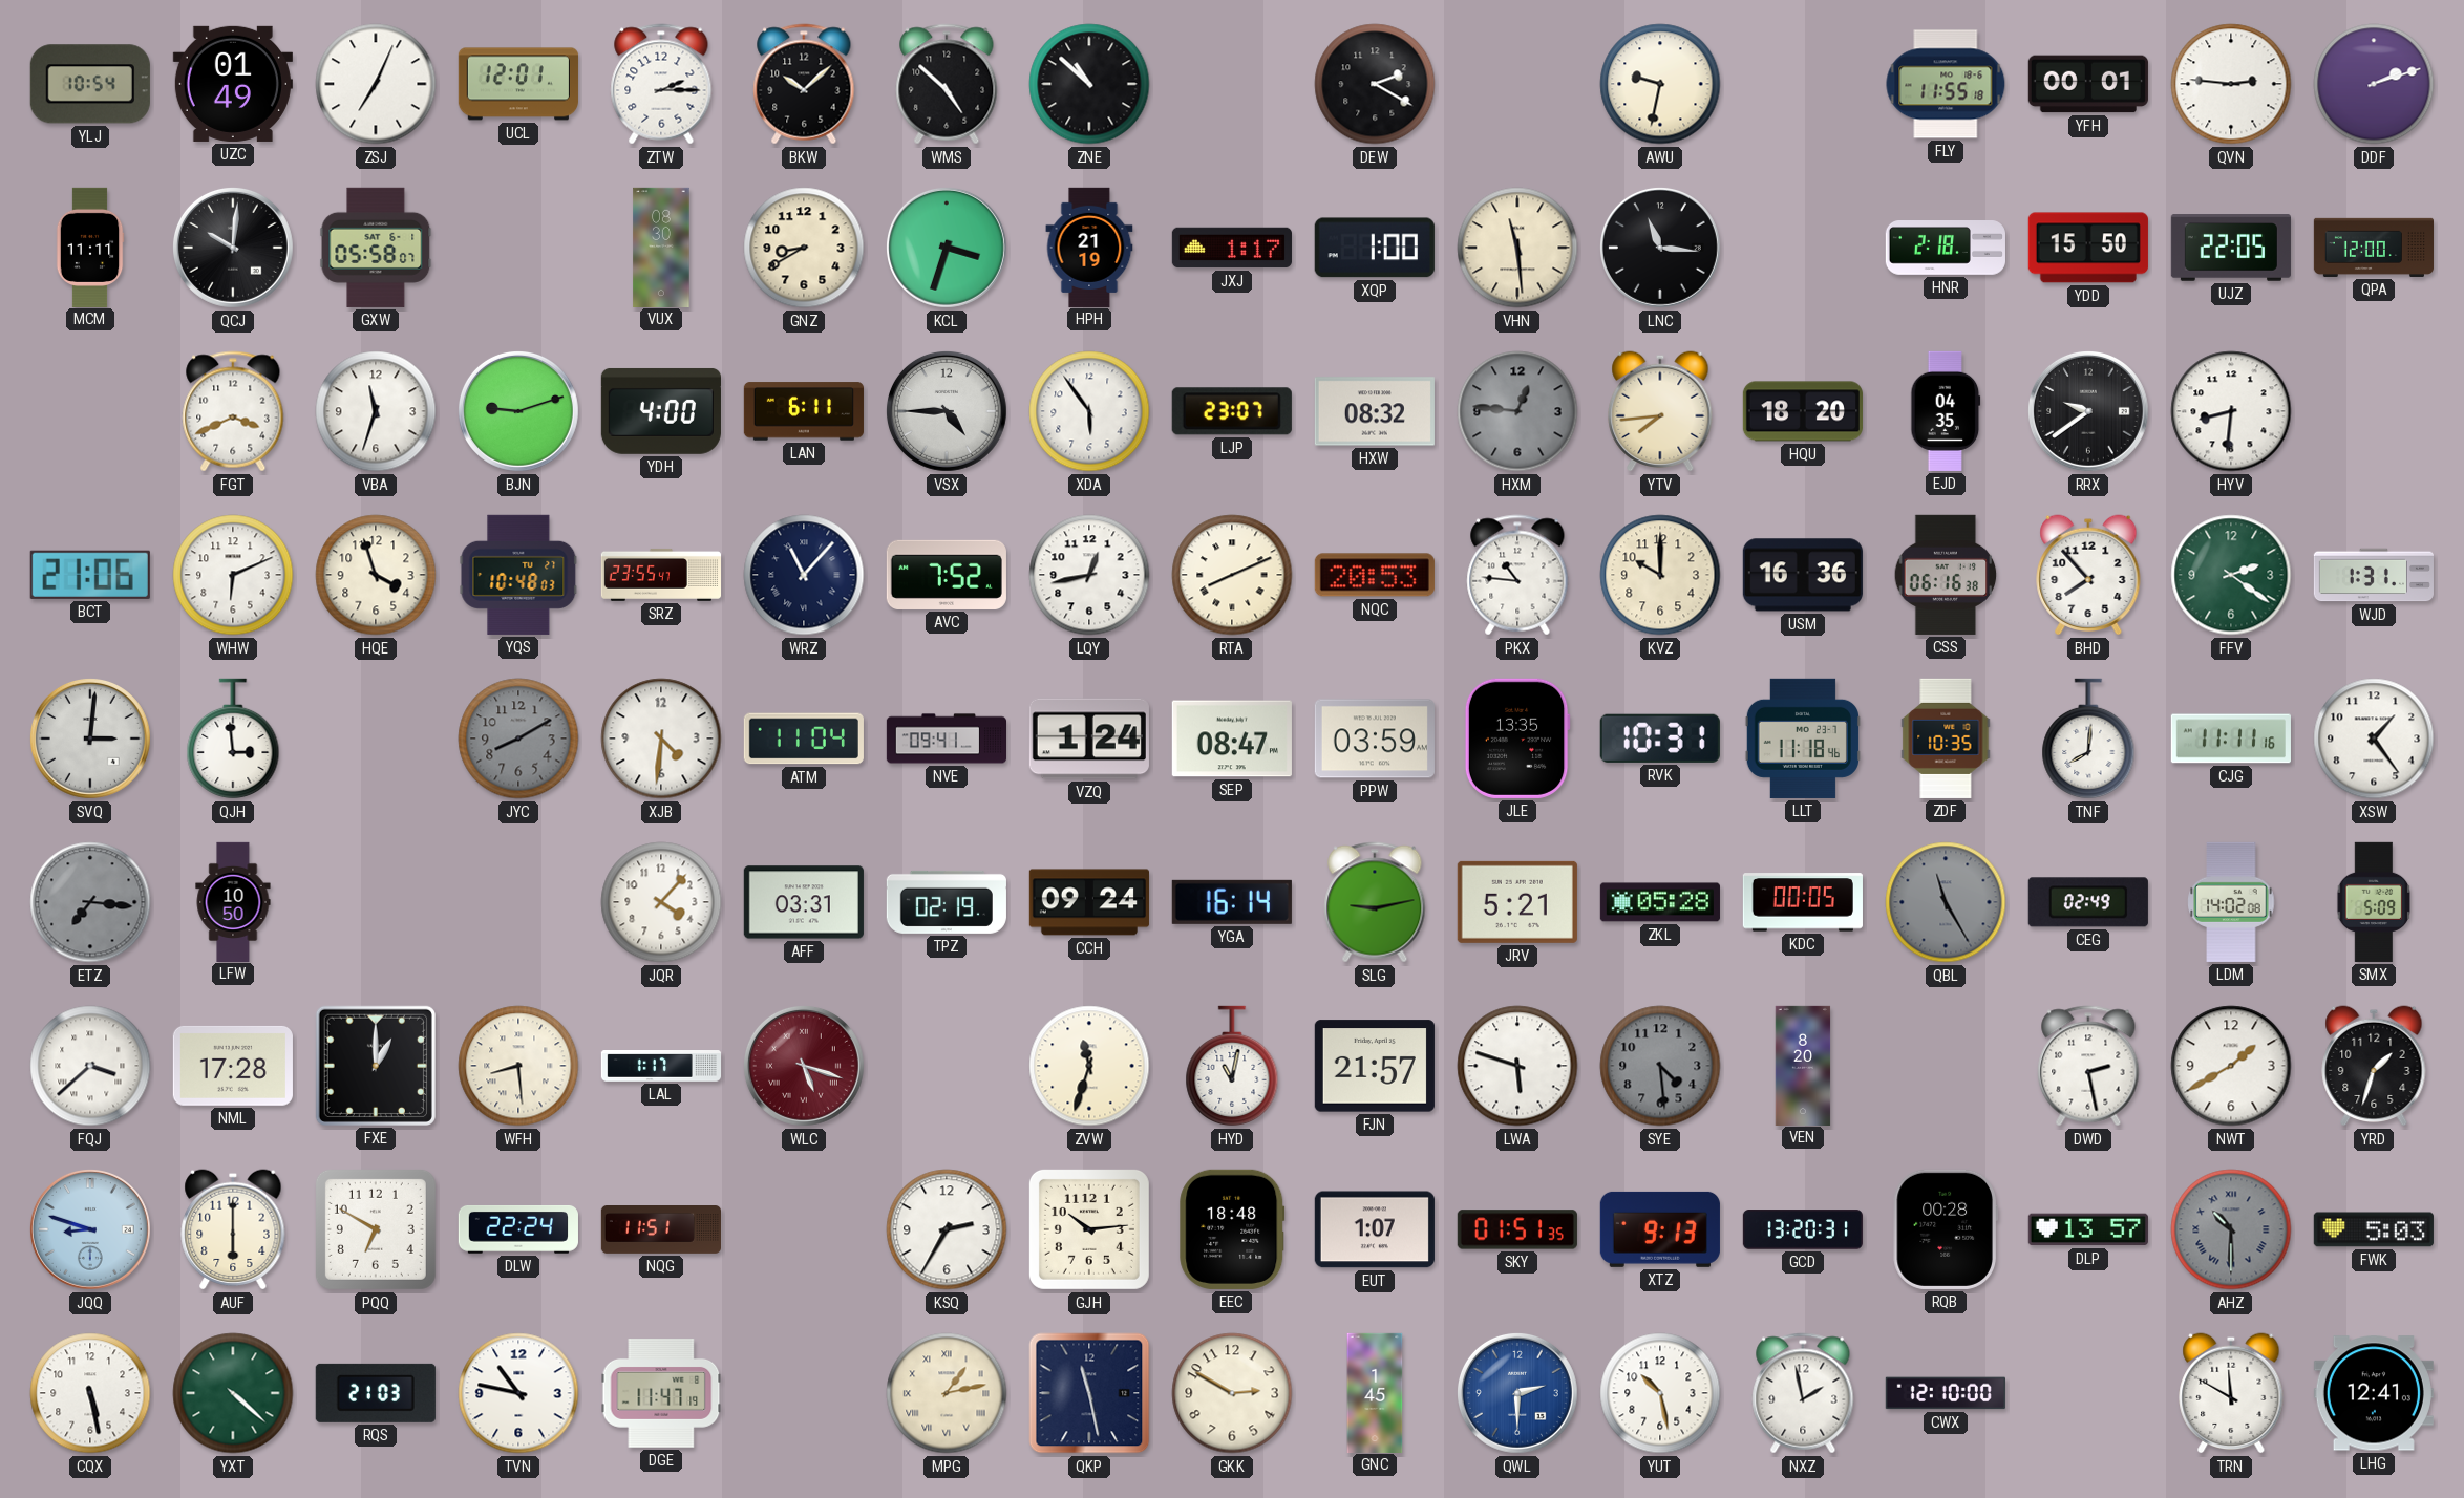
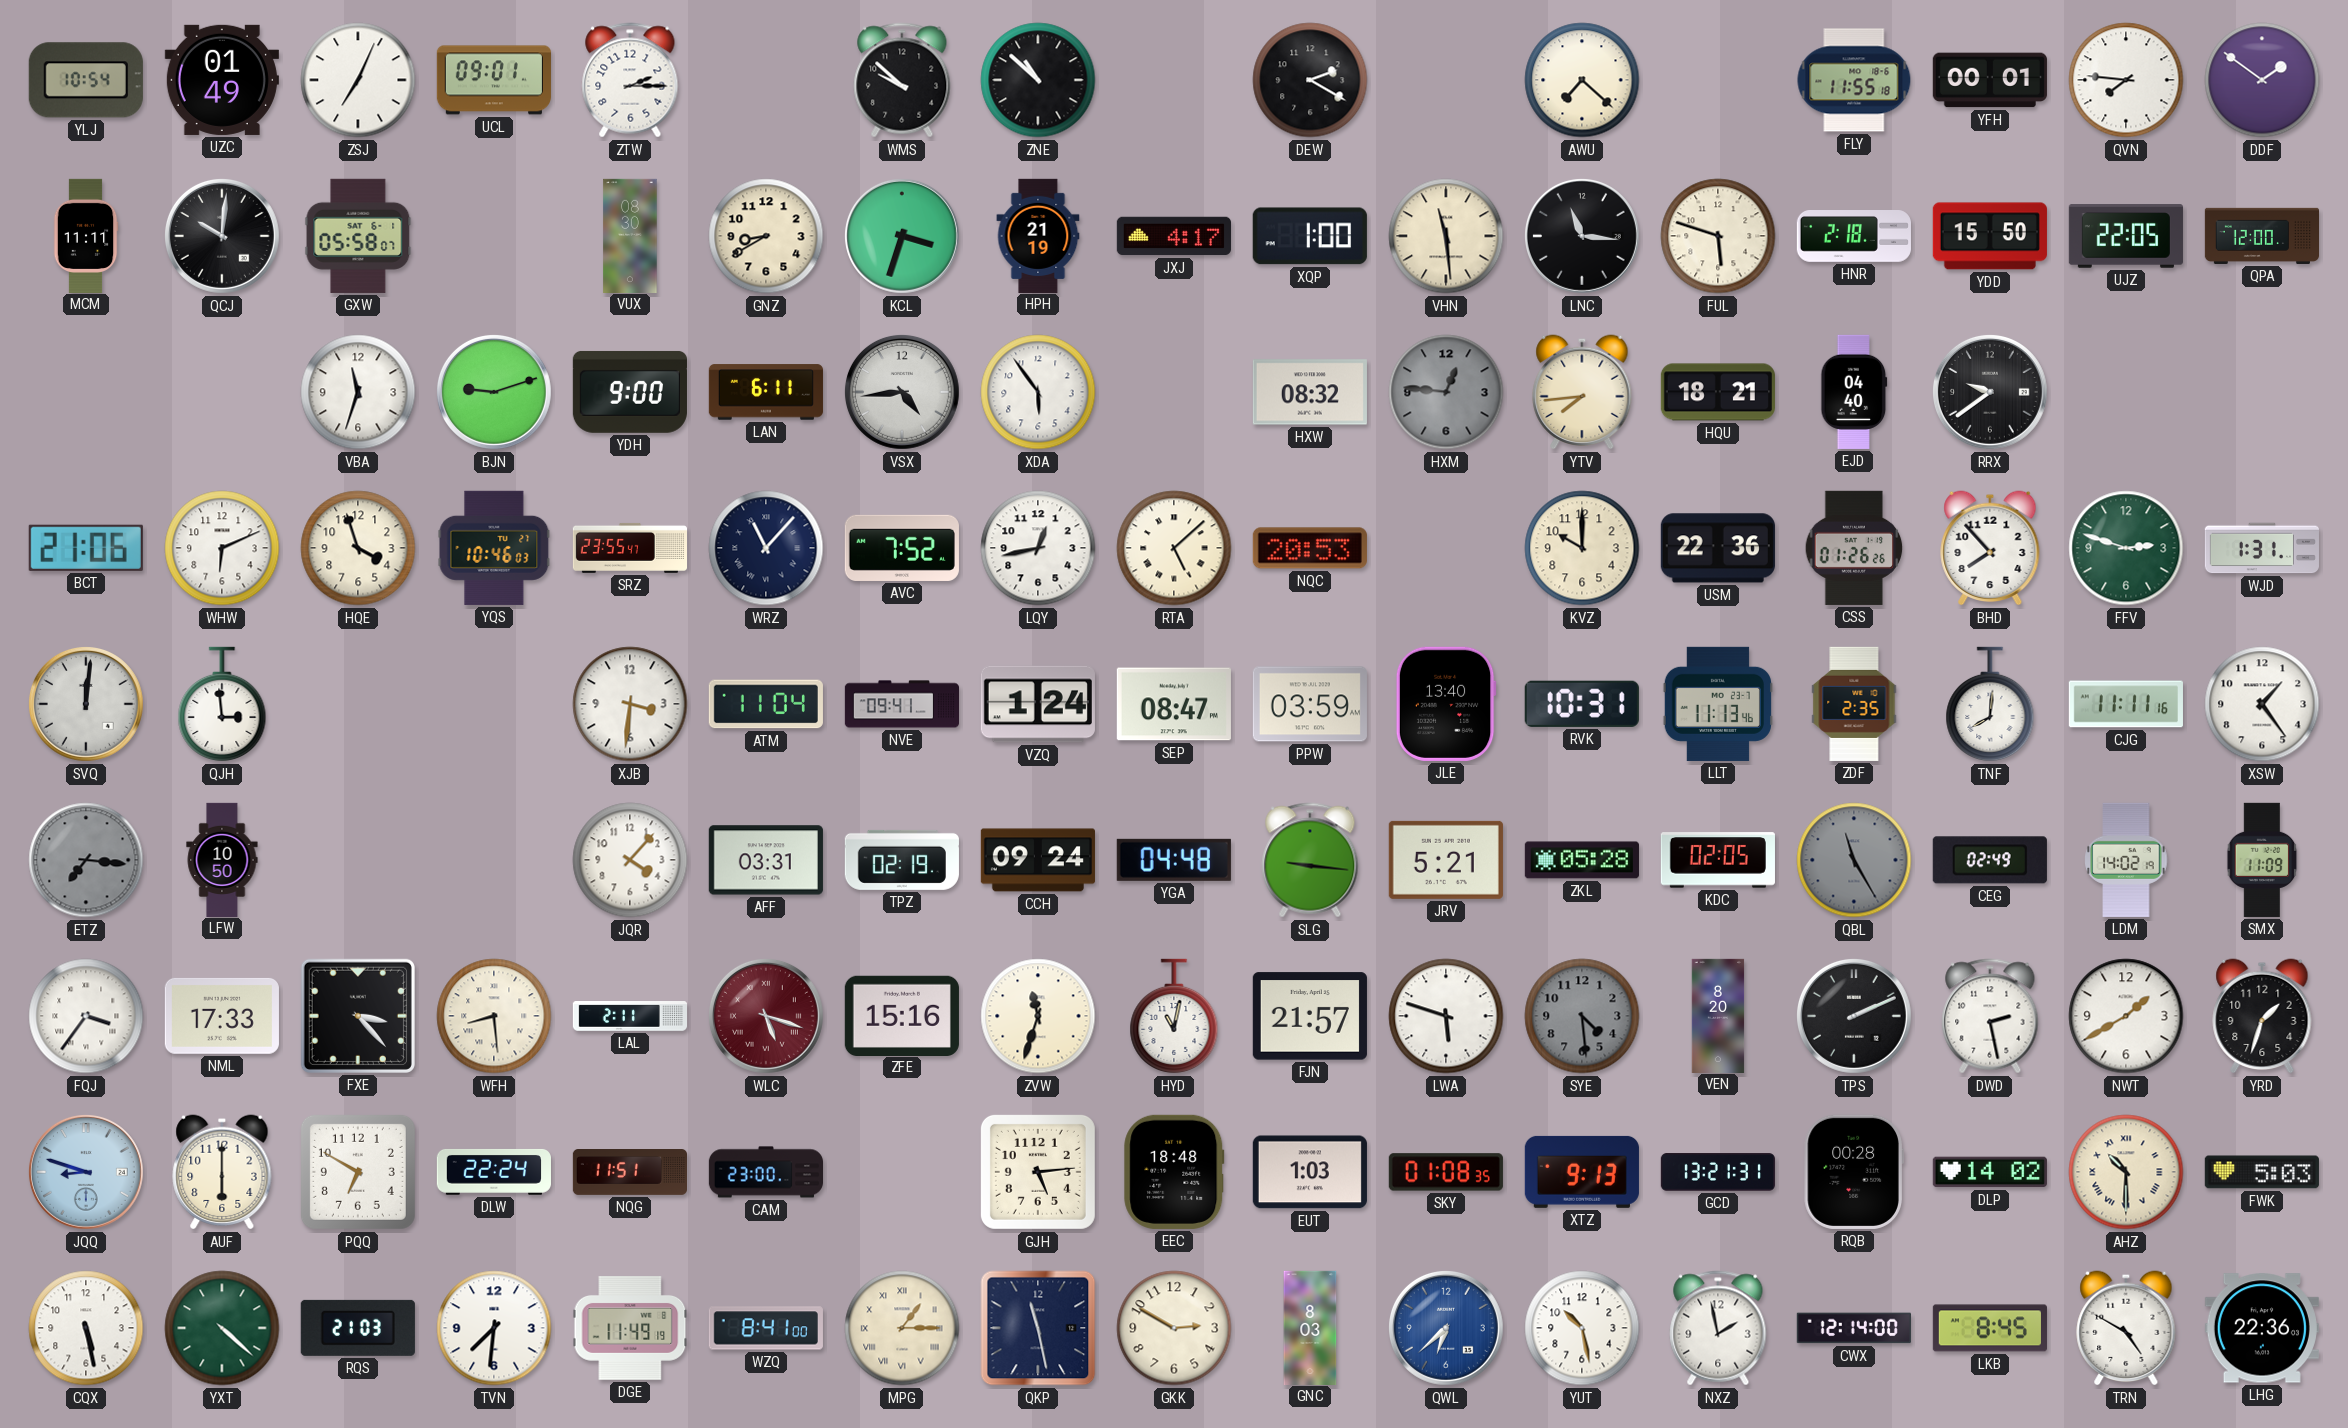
UCL: 12:01 -> 09:01 (494, 80)
BKW: 10:08 -> none (804, 84)
WMS: 4:52 -> 9:52 (902, 80)
AWU: 9:32 -> 7:22 (1582, 80)
QVN: 2:46 -> 7:46 (2126, 80)
DDF: 2:12 -> 1:51 (2262, 80)
JXJ: 1:17 -> 4:17 (1174, 236)
FUL: none -> 5:48 (1718, 236)
FGT: 3:41 -> none (233, 411)
YDH: 4:00 -> 9:00 (630, 392)
VSX: 4:45 -> 4:44 (902, 392)
LJP: 23:07 -> none (1232, 411)
HQU: 18:20 -> 18:21 (1718, 392)
EJD: 04:35 -> 04:40 (1854, 392)
HYV: 8:31 -> none (2231, 411)
YQS: 10:48 -> 10:46 (494, 548)
RTA: 8:11 -> 5:08 (1174, 548)
PKX: 10:46 -> none (1517, 575)
USM: 16:36 -> 22:36 (1718, 548)
CSS: 06:16 -> 01:26 (1854, 548)
FFV: 2:21 -> 2:48 (2126, 548)
SVQ: 3:01 -> 12:01 (86, 704)
JYC: 8:10 -> none (518, 739)
XJB: 4:31 -> 3:31 (630, 704)
JLE: 13:35 -> 13:40 (1446, 704)
LLT: 11:18 -> 11:13 (1718, 704)
ZDF: 10:35 -> 2:35 (1854, 704)
YGA: 16:14 -> 04:48 (1174, 860)
SLG: 9:13 -> 9:16 (1310, 860)
KDC: 00:05 -> 02:05 (1718, 860)
LDM: 14:02:08 -> 14:02:19 (2126, 860)
SMX: 5:09 -> 11:09 (2262, 860)
FQJ: 3:38 -> 3:36 (86, 1016)
NML: 17:28 -> 17:33 (222, 1016)
FXE: 1:00 -> 3:23 (358, 1016)
LAL: 1:17 -> 2:11 (629, 1017)
ZFE: none -> 15:16 (902, 1015)
TPS: none -> 2:11 (1854, 1016)
CAM: none -> 23:00 (765, 1172)
KSQ: 2:35 -> none (947, 1229)
GJH: 10:14 -> 5:14 (1038, 1172)
EUT: 1:07 -> 1:03 (1310, 1172)
SKY: 01:51 -> 01:08 (1446, 1172)
GCD: 13:20 -> 13:21 (1718, 1172)
DLP: 13:57 -> 14:02 (1990, 1172)
AHZ dial: grey -> cream (2126, 1172)
TVN: 10:47 -> 7:31 (494, 1328)
DGE: 11:47 -> 11:49 (630, 1329)
WZQ: none -> 8:41 (766, 1328)
MPG: 1:13 -> 1:15 (902, 1328)
GNC: 1:45 -> 8:03 (1310, 1327)
QWL: 2:30 -> 6:38 (1446, 1328)
CWX: 12:10 -> 12:14 (1854, 1328)
LKB: none -> 8:45 (1990, 1328)
TRN: 11:50 -> 4:50 (2126, 1328)
LHG: 12:41 -> 22:36 (2262, 1328)
